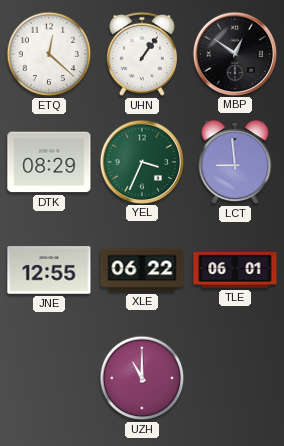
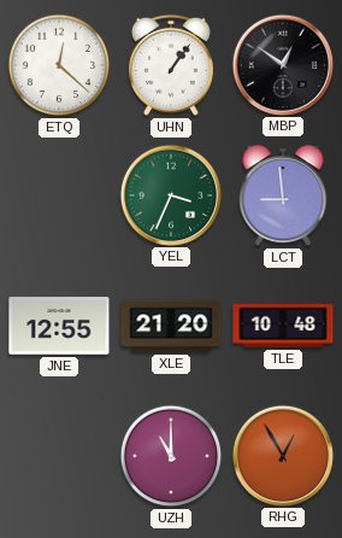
DTK: 08:29 -> none (49, 162)
XLE: 06:22 -> 21:20 (171, 326)
TLE: 06:01 -> 10:48 (283, 326)
RHG: none -> 12:55 (282, 455)
